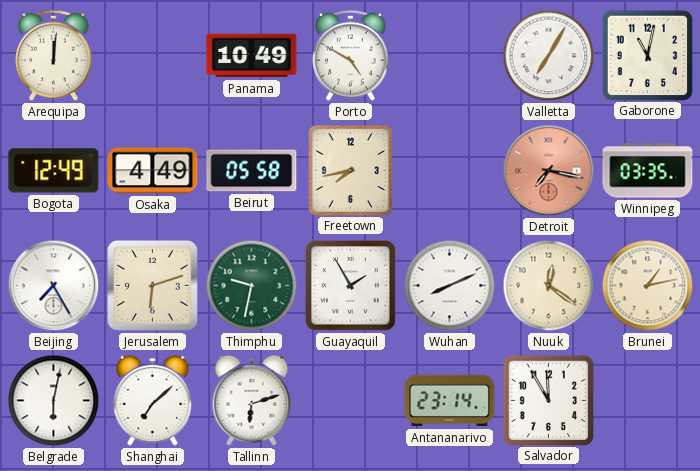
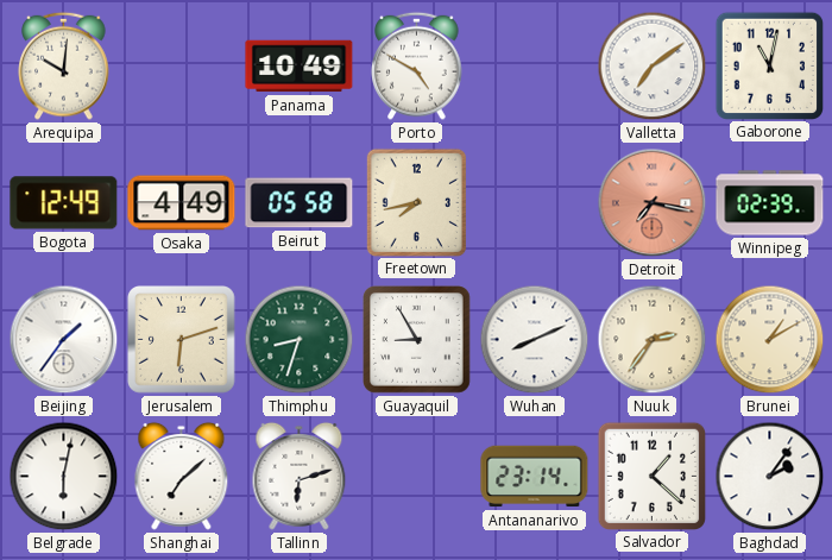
Arequipa: 12:01 -> 10:01 (64, 65)
Valletta: 7:05 -> 7:09 (653, 67)
Winnipeg: 03:35 -> 02:39 (770, 203)
Beijing: 7:25 -> 1:36 (64, 340)
Thimphu: 9:32 -> 8:33 (300, 340)
Guayaquil: 1:55 -> 8:55 (417, 340)
Nuuk: 12:21 -> 2:36 (653, 340)
Brunei: 1:13 -> 1:10 (770, 340)
Salvador: 11:55 -> 1:22 (651, 476)
Baghdad: none -> 2:06 (770, 477)
